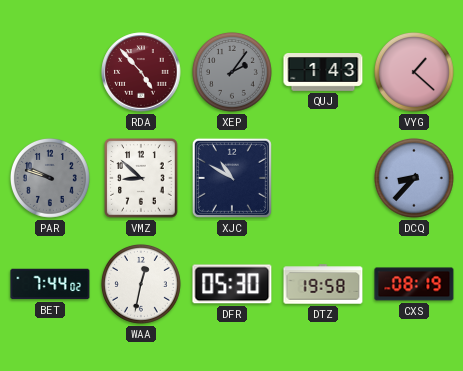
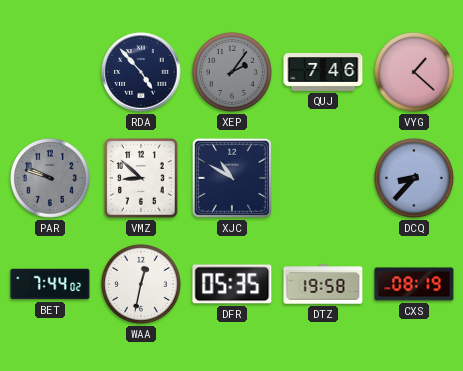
RDA dial: burgundy -> navy (141, 72)
QUJ: 1:43 -> 7:46 (323, 73)
DFR: 05:30 -> 05:35 (232, 284)
